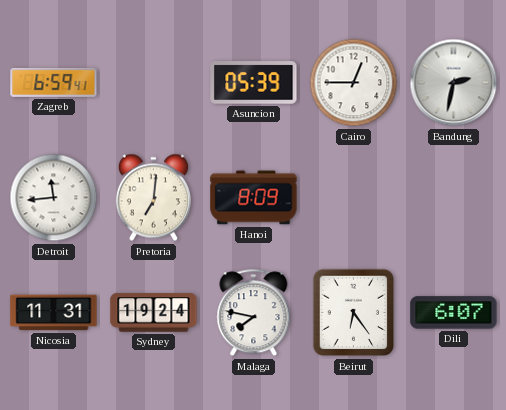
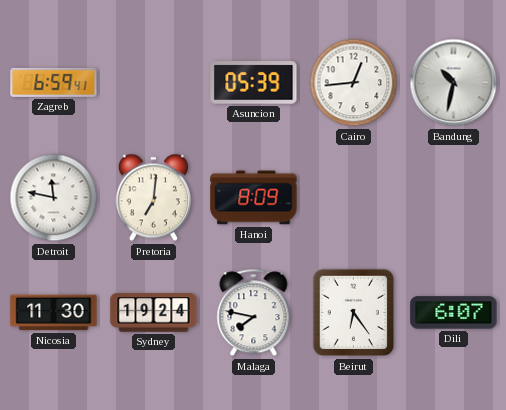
Cairo: 12:45 -> 12:44 (354, 83)
Bandung: 2:32 -> 10:32 (454, 83)
Detroit: 11:44 -> 11:47 (54, 198)
Nicosia: 11:31 -> 11:30 (54, 313)
